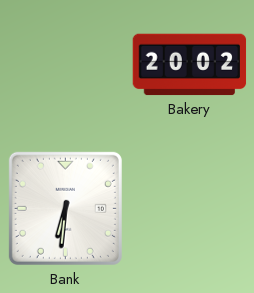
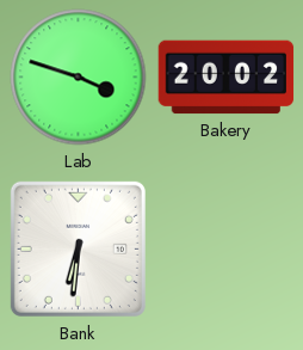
Lab: none -> 3:48 (79, 78)
